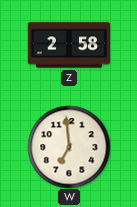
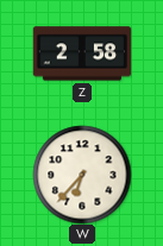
W: 6:59 -> 6:37 (82, 175)
